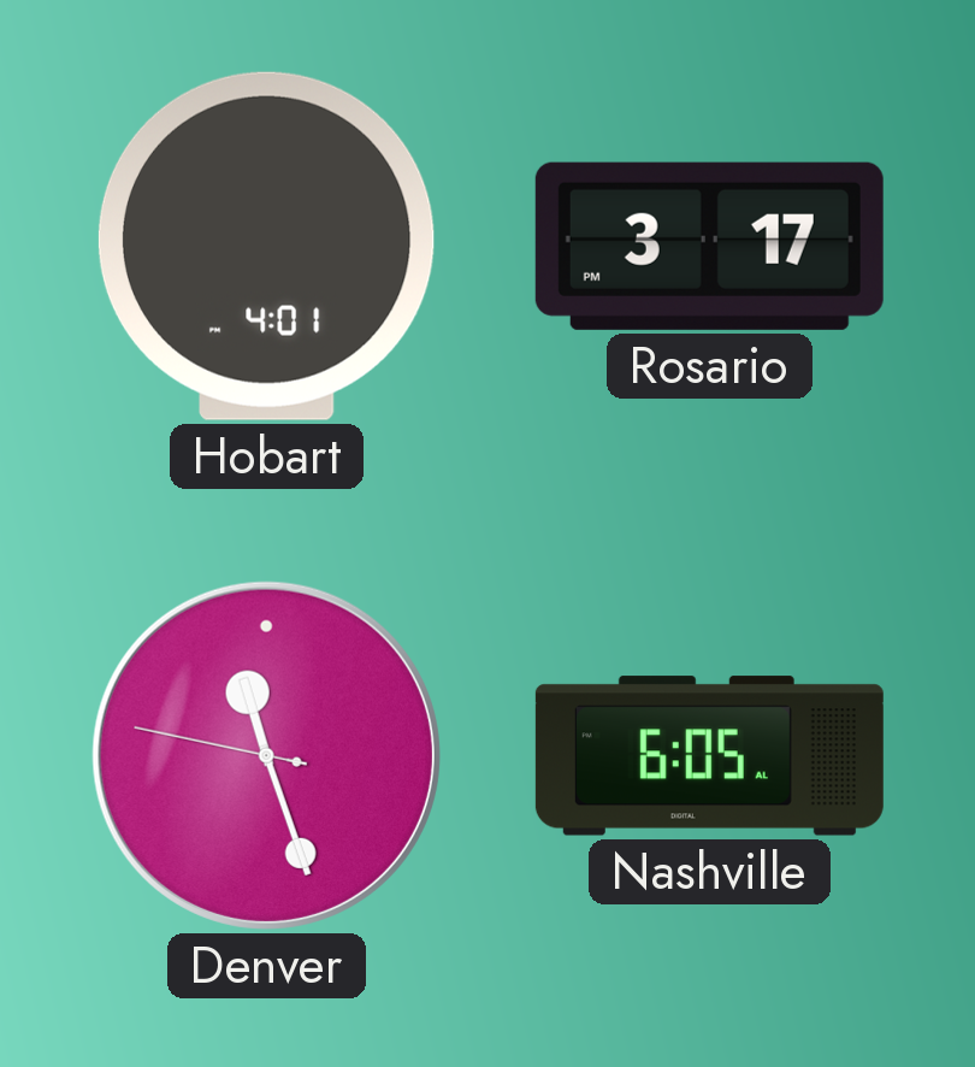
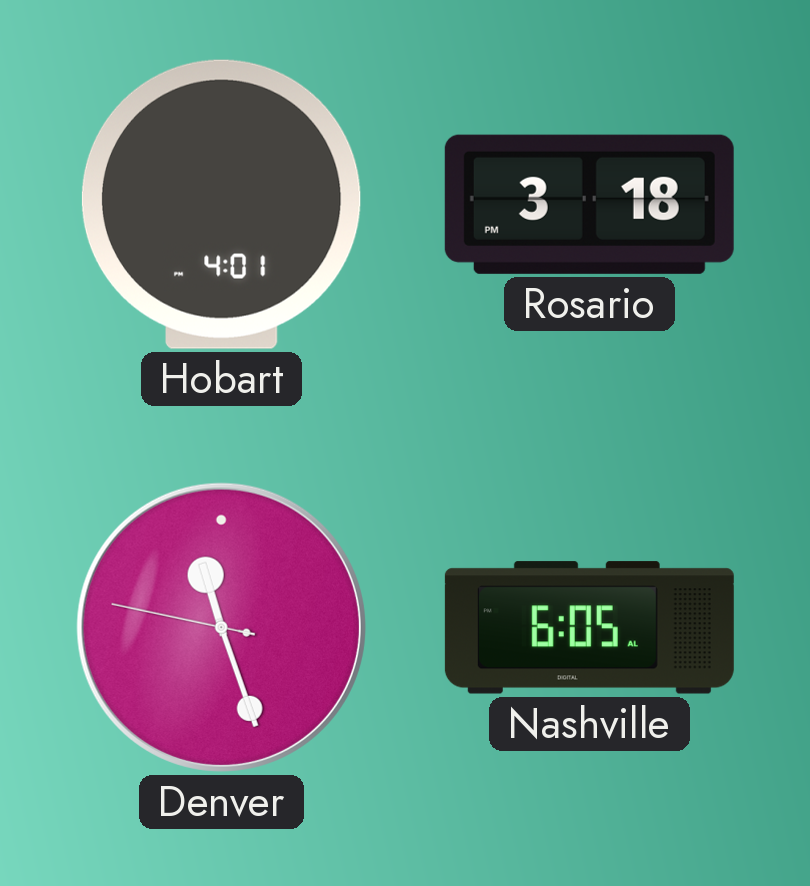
Rosario: 3:17 -> 3:18 (589, 204)
